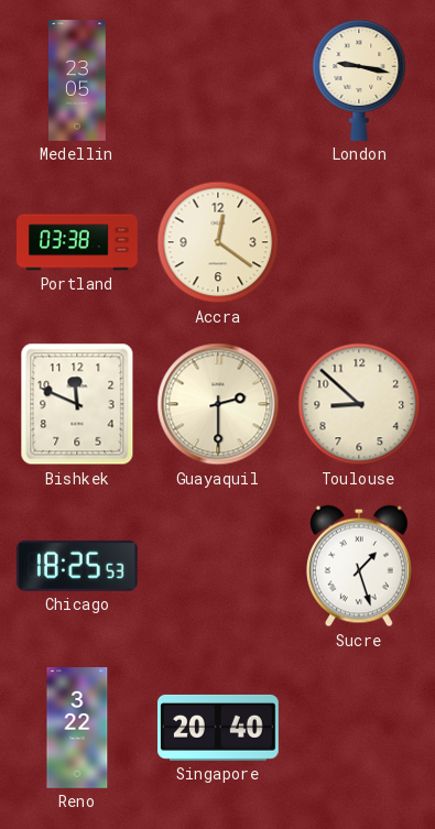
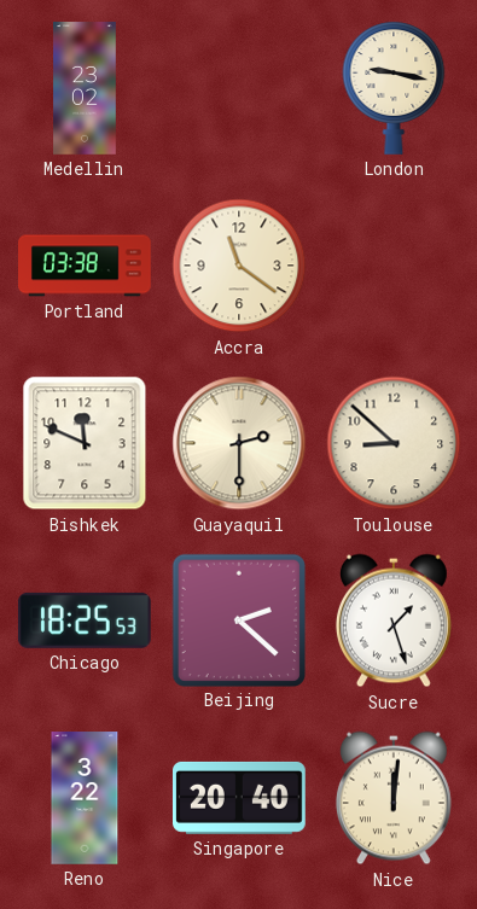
Medellin: 23:05 -> 23:02 (85, 88)
Accra: 12:21 -> 11:21 (239, 266)
Beijing: none -> 2:22 (238, 619)
Nice: none -> 12:01 (394, 798)
